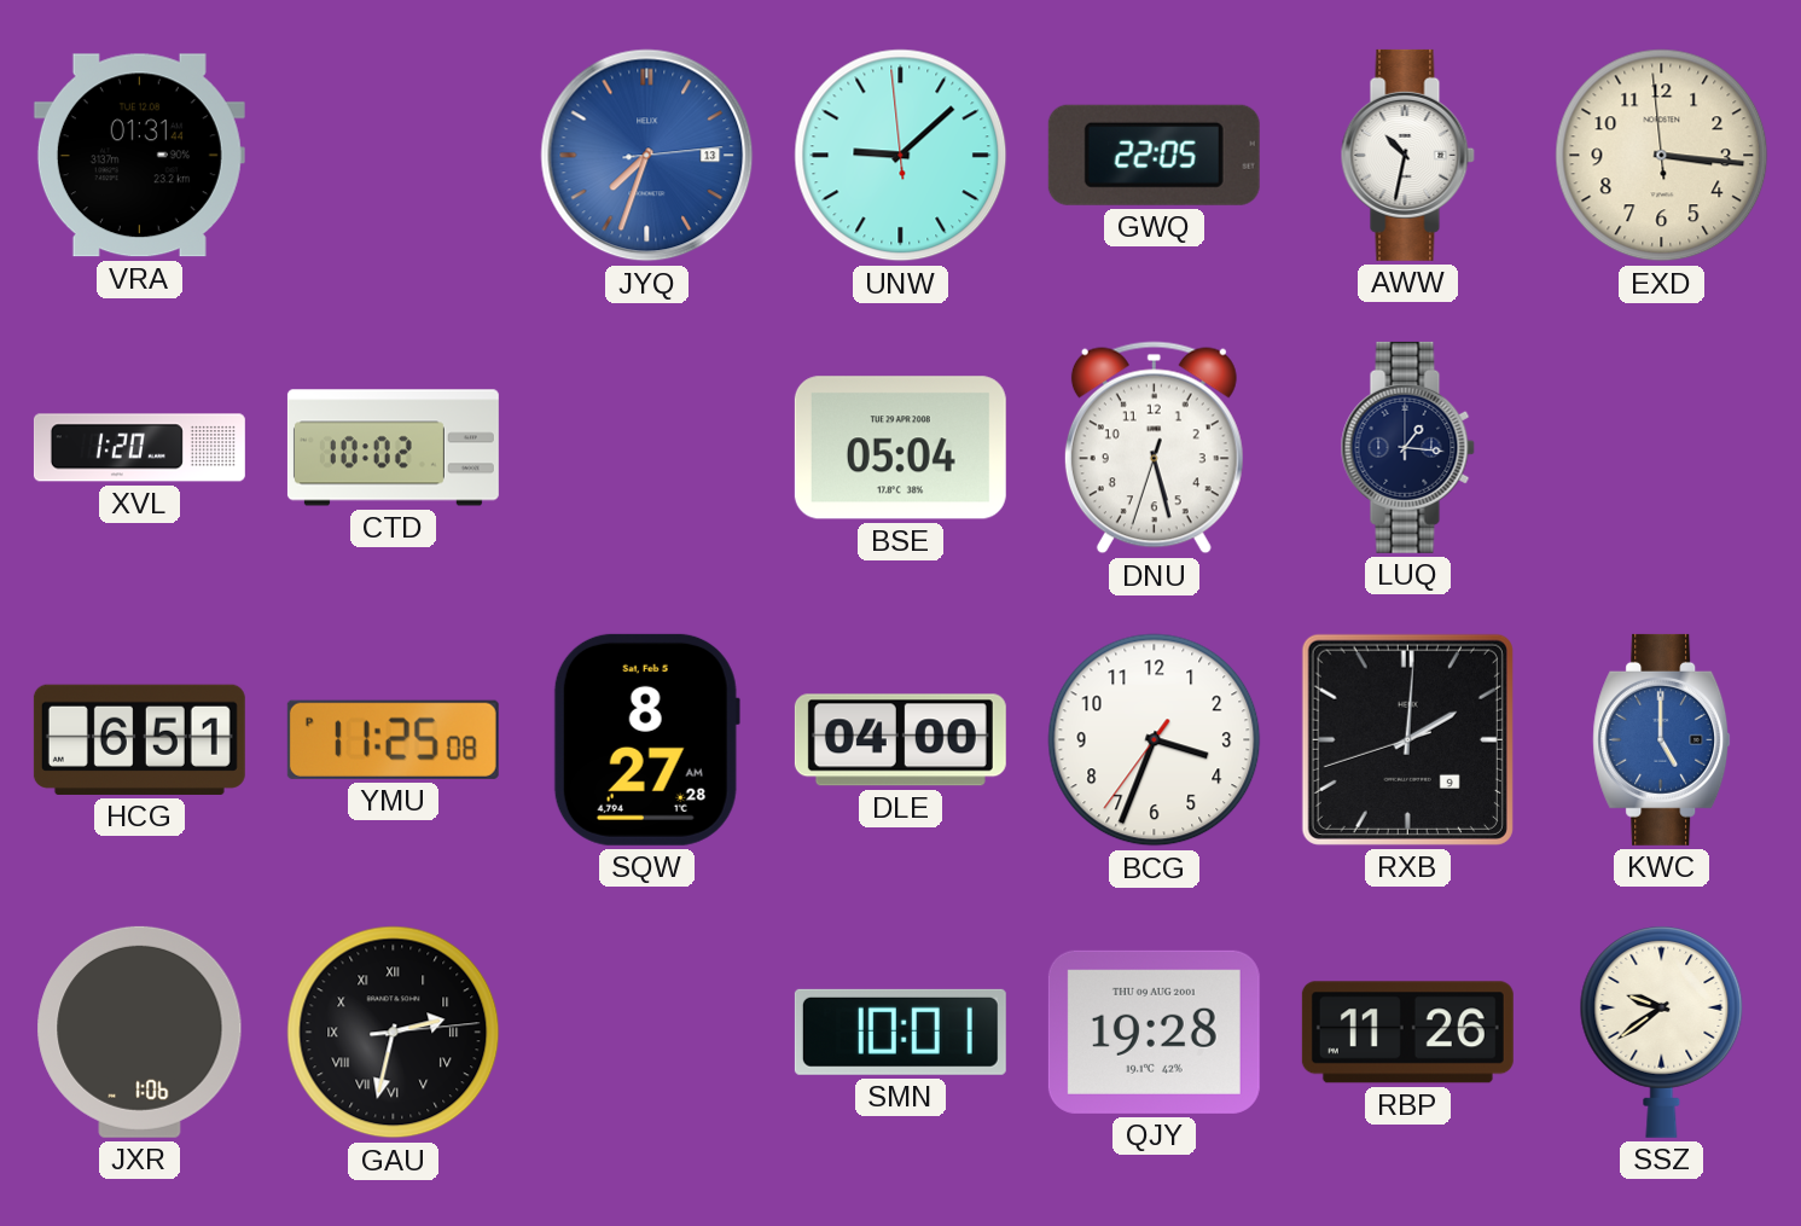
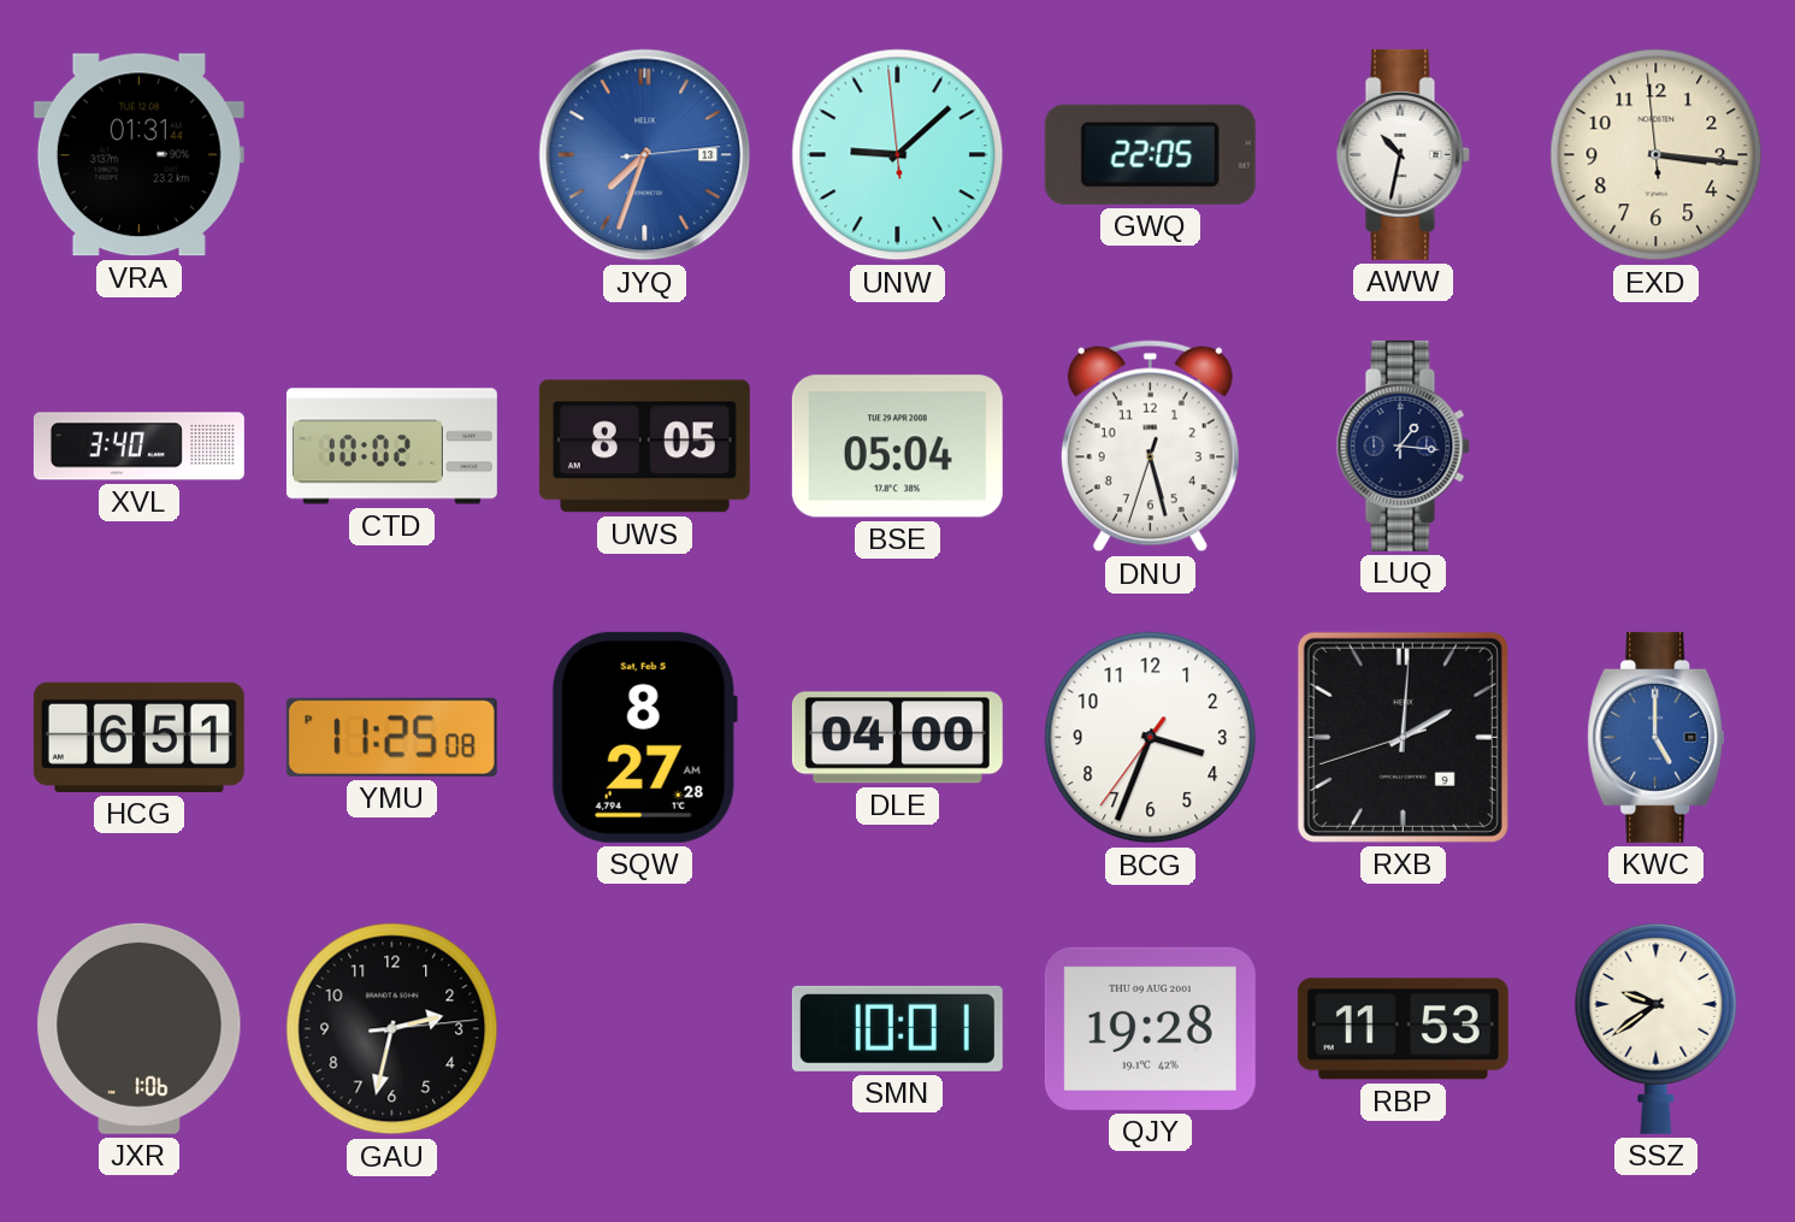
XVL: 1:20 -> 3:40 (138, 447)
UWS: none -> 8:05 (644, 447)
GAU numerals: Roman -> Arabic (392, 1029)
RBP: 11:26 -> 11:53 (1403, 1029)
